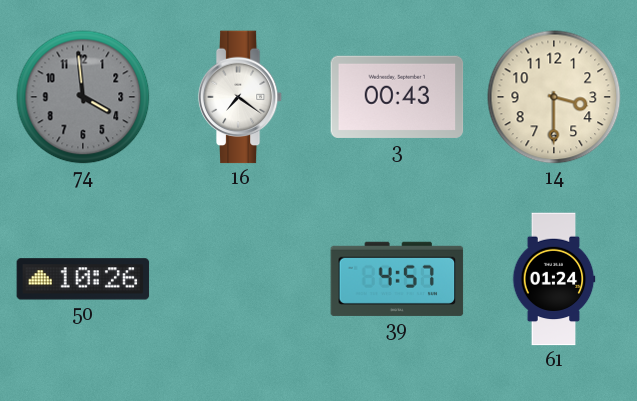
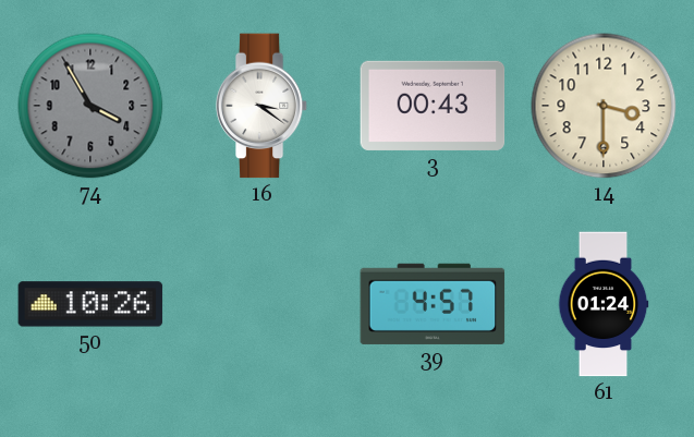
74: 3:59 -> 3:55 (90, 106)
16: 7:21 -> 3:21 (261, 106)
